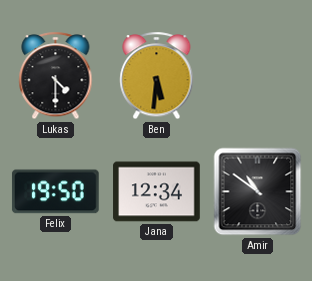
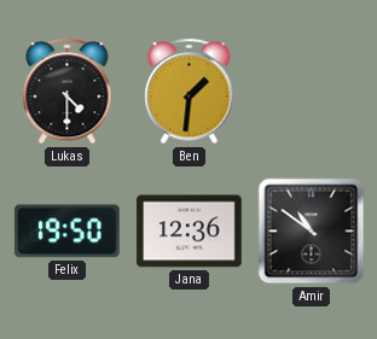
Ben: 5:31 -> 1:31 (190, 92)
Jana: 12:34 -> 12:36 (190, 232)
